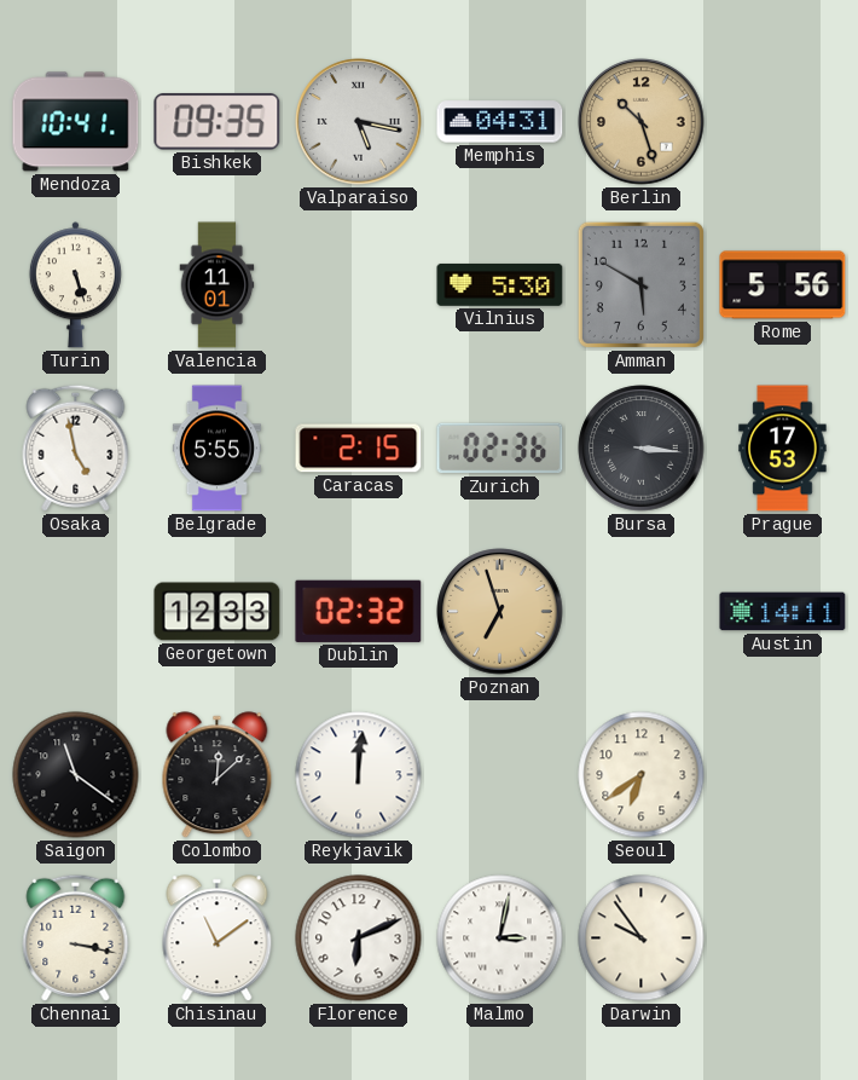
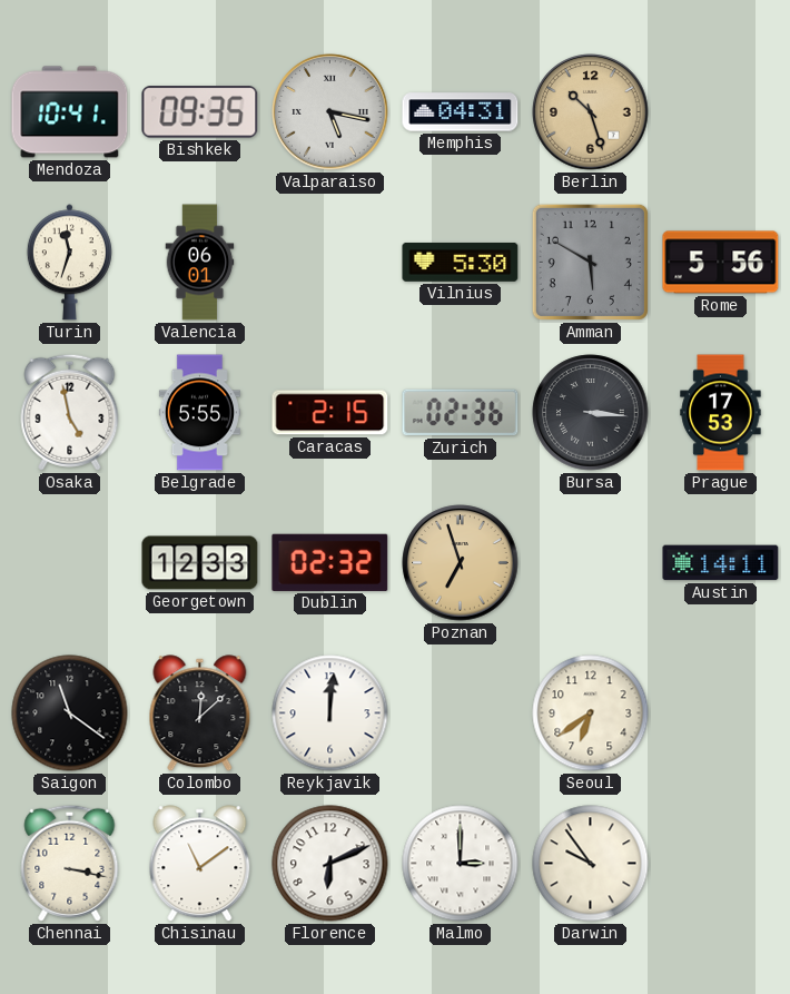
Turin: 5:27 -> 11:33 (69, 263)
Valencia: 11:01 -> 06:01 (200, 263)
Malmo: 3:02 -> 3:00 (461, 864)
